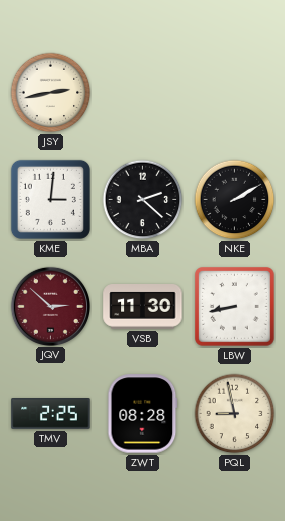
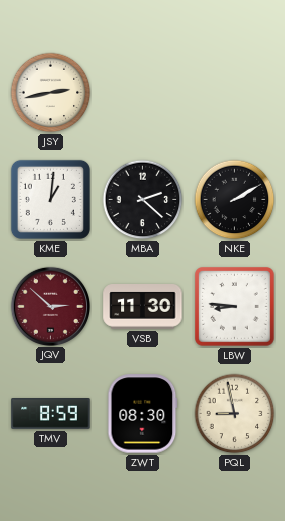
KME: 3:01 -> 1:01 (50, 199)
LBW: 8:43 -> 8:46 (235, 307)
TMV: 2:25 -> 8:59 (51, 414)
ZWT: 08:28 -> 08:30 (143, 414)
